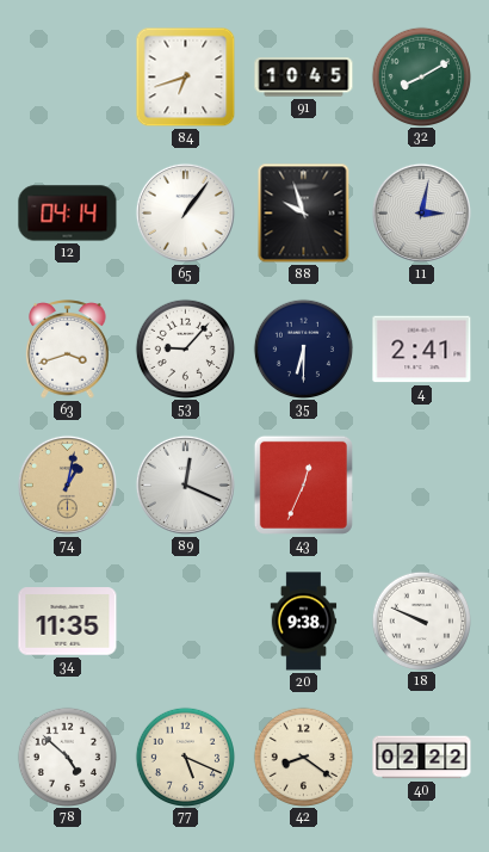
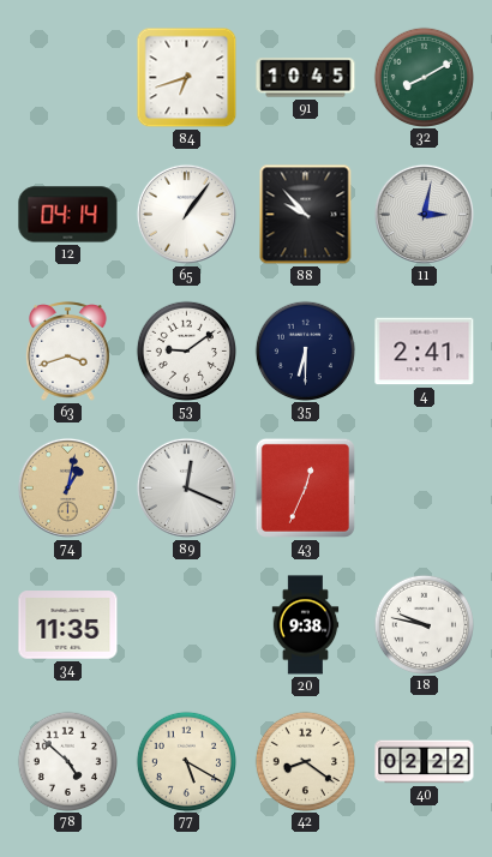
88: 9:57 -> 9:53 (306, 215)
53: 9:07 -> 9:09 (186, 350)
18: 9:49 -> 9:47 (424, 624)
77: 5:19 -> 5:20 (186, 761)
